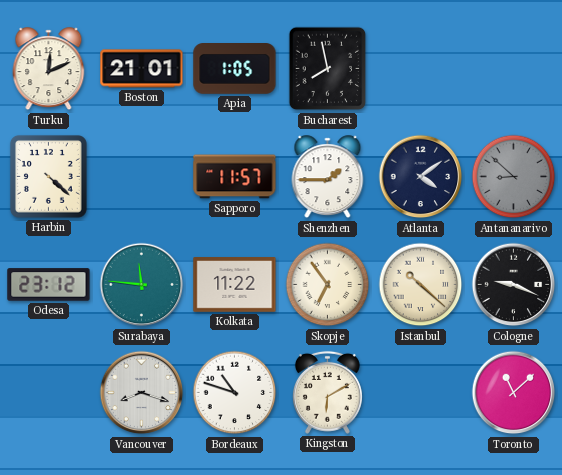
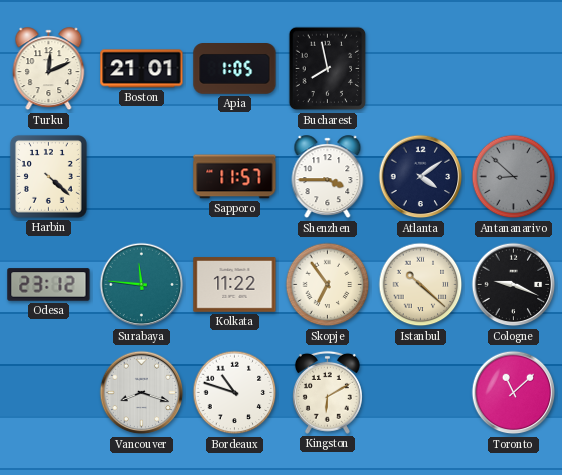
Shenzhen: 1:45 -> 3:45 (328, 177)
